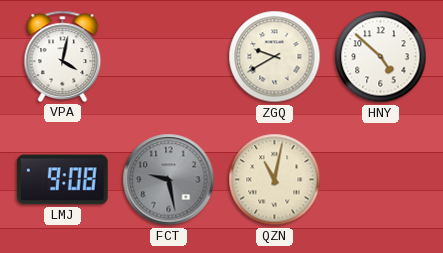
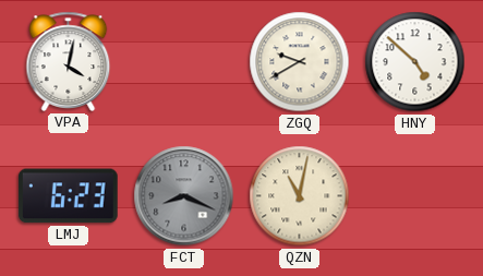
LMJ: 9:08 -> 6:23 (68, 196)
FCT: 9:28 -> 8:19 (184, 196)
